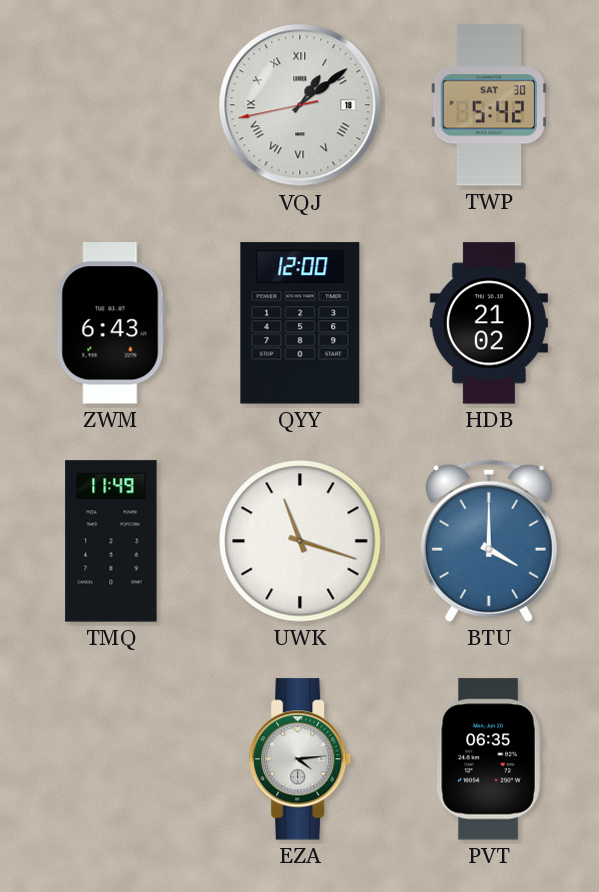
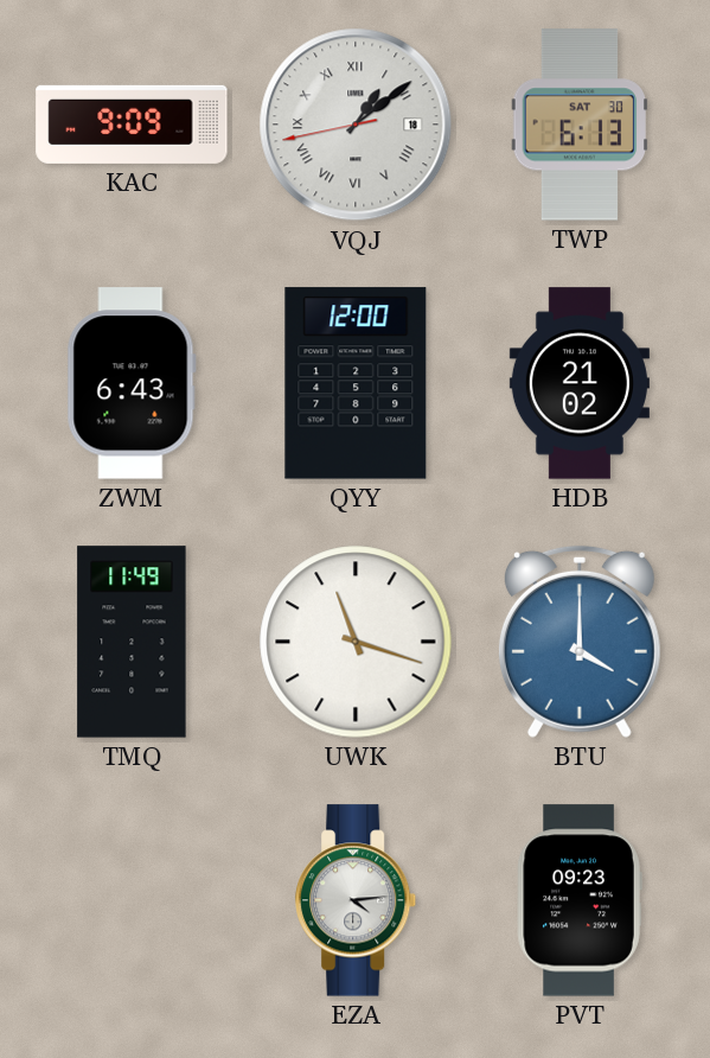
KAC: none -> 9:09 (132, 125)
TWP: 5:42 -> 6:13 (580, 125)
PVT: 06:35 -> 09:23 (580, 900)
